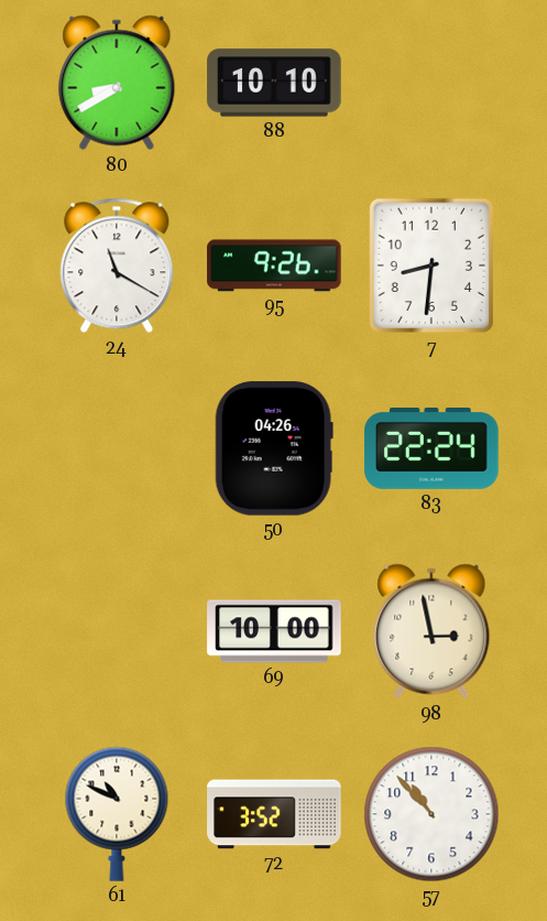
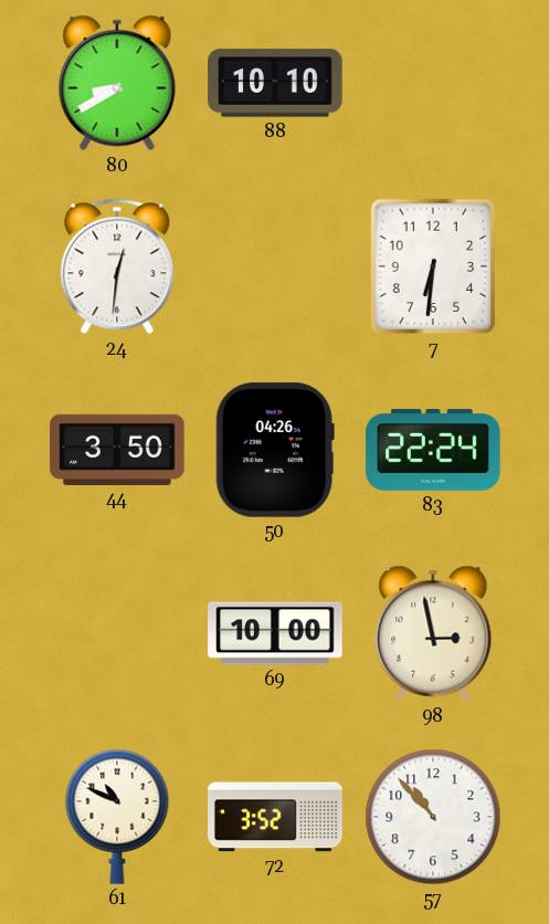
24: 11:20 -> 12:31 (117, 266)
95: 9:26 -> none (274, 266)
7: 8:31 -> 6:31 (432, 266)
44: none -> 3:50 (117, 450)
